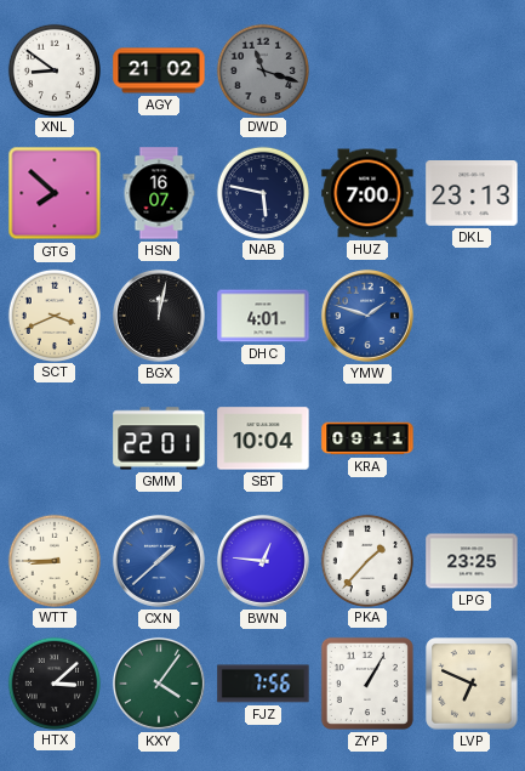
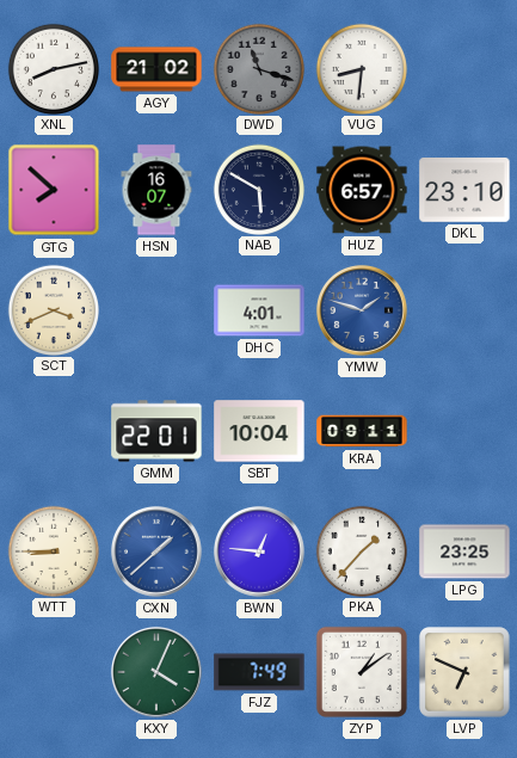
XNL: 8:51 -> 8:13 (53, 68)
VUG: none -> 8:31 (361, 68)
NAB: 5:47 -> 5:50 (258, 189)
HUZ: 7:00 -> 6:57 (362, 190)
DKL: 23:13 -> 23:10 (464, 191)
BGX: 12:02 -> none (159, 316)
HTX: 3:08 -> none (53, 682)
KXY: 4:06 -> 4:04 (156, 672)
FJZ: 7:56 -> 7:49 (259, 672)
ZYP: 1:05 -> 1:09 (362, 672)
